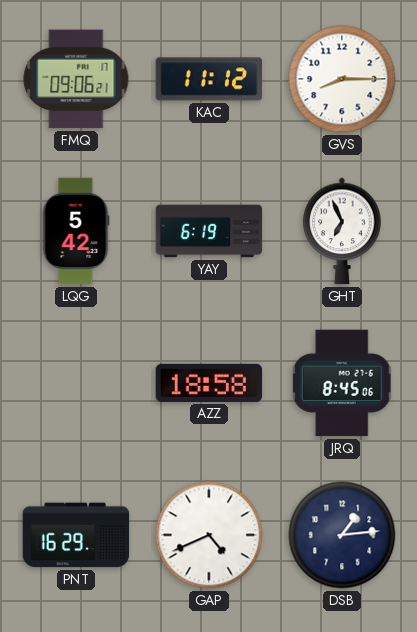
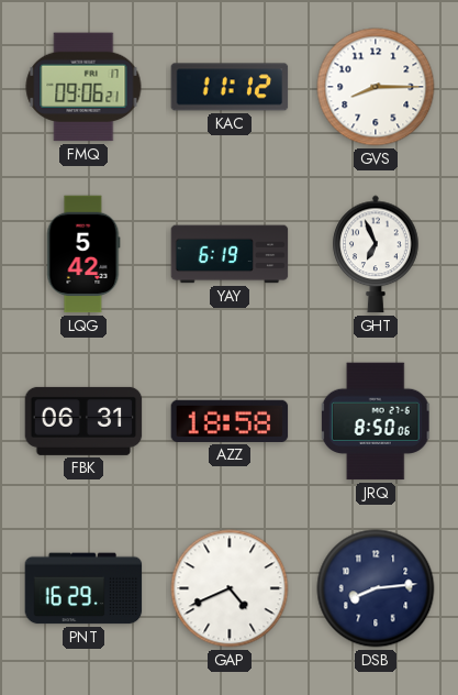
FBK: none -> 06:31 (83, 421)
JRQ: 8:45 -> 8:50 (376, 421)
DSB: 1:14 -> 8:14 (376, 588)
